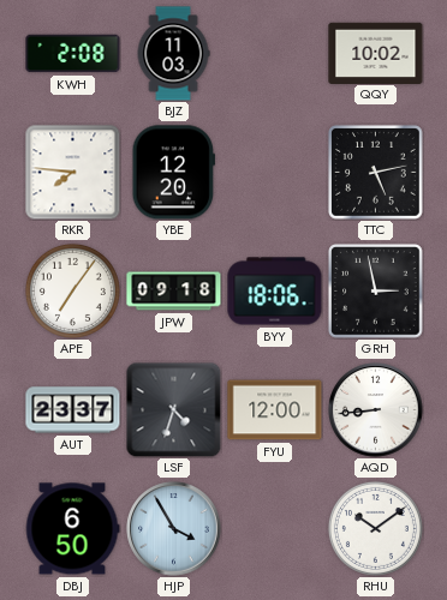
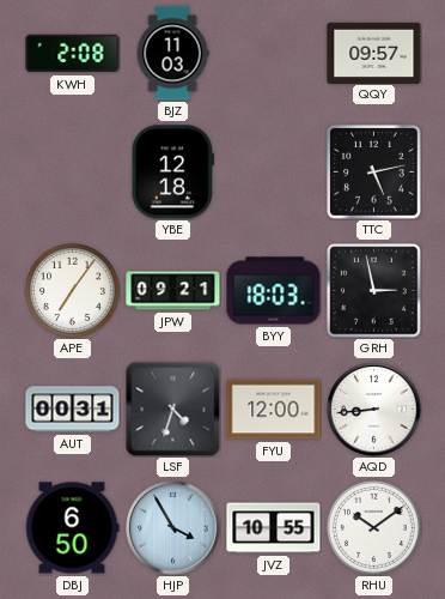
QQY: 10:02 -> 09:57 (374, 53)
RKR: 7:46 -> none (73, 173)
YBE: 12:20 -> 12:18 (172, 173)
JPW: 09:18 -> 09:21 (173, 291)
BYY: 18:06 -> 18:03 (274, 291)
AUT: 23:37 -> 00:31 (73, 410)
JVZ: none -> 10:55 (274, 528)
